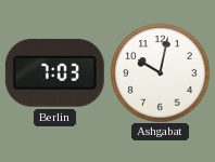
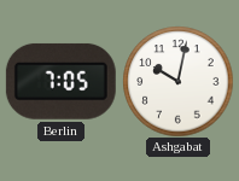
Berlin: 7:03 -> 7:05 (60, 81)
